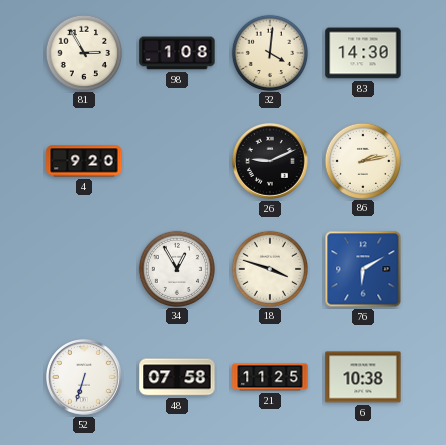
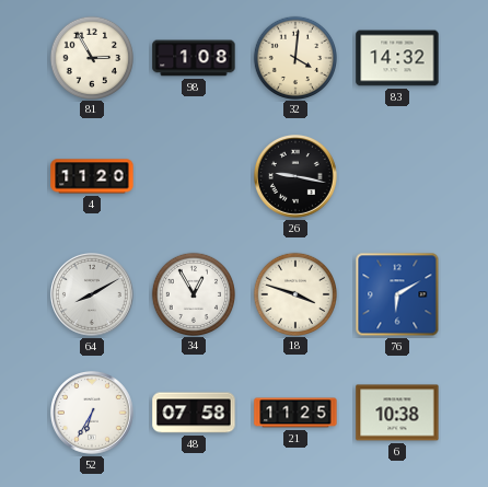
83: 14:30 -> 14:32 (397, 58)
4: 9:20 -> 11:20 (92, 176)
26: 9:11 -> 9:17 (297, 177)
86: 2:13 -> none (362, 160)
64: none -> 8:10 (93, 295)
52: 6:33 -> 6:35 (93, 414)
